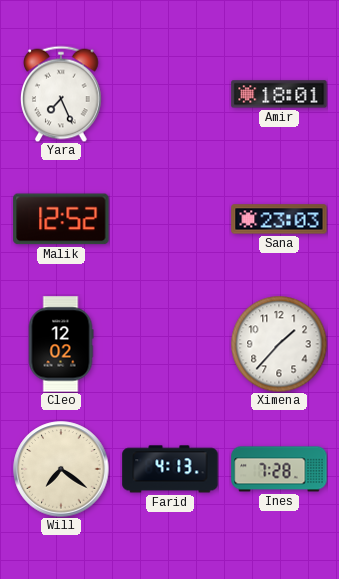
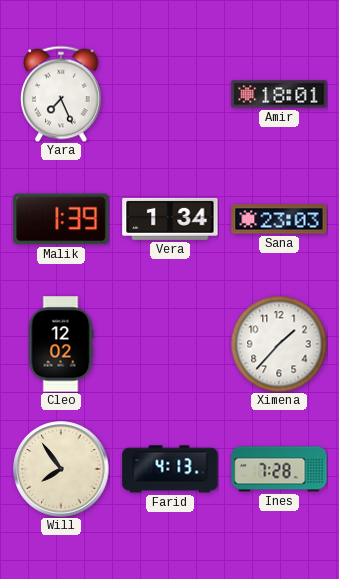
Malik: 12:52 -> 1:39 (61, 219)
Vera: none -> 1:34 (170, 219)
Will: 7:21 -> 7:54 (61, 469)
